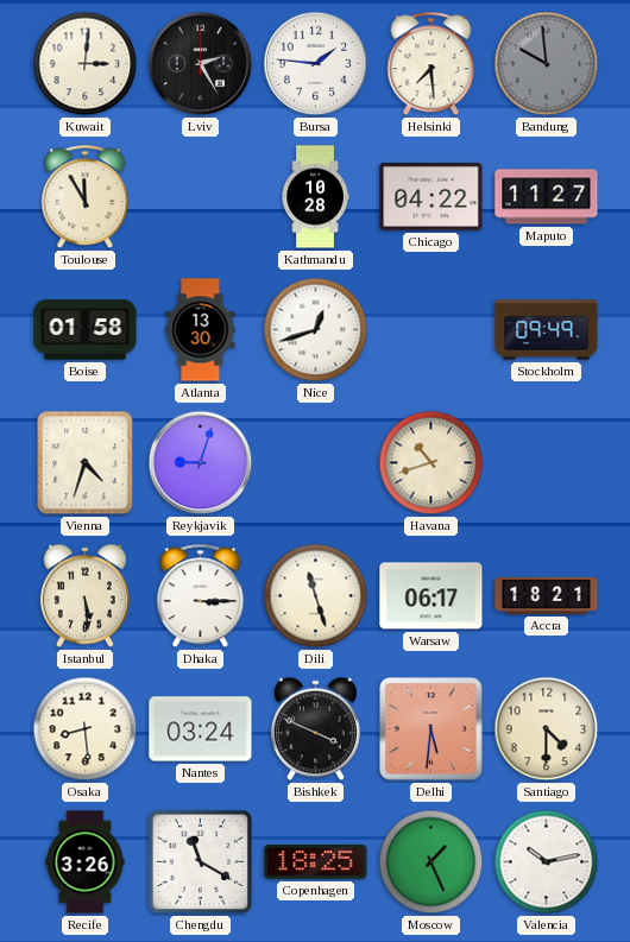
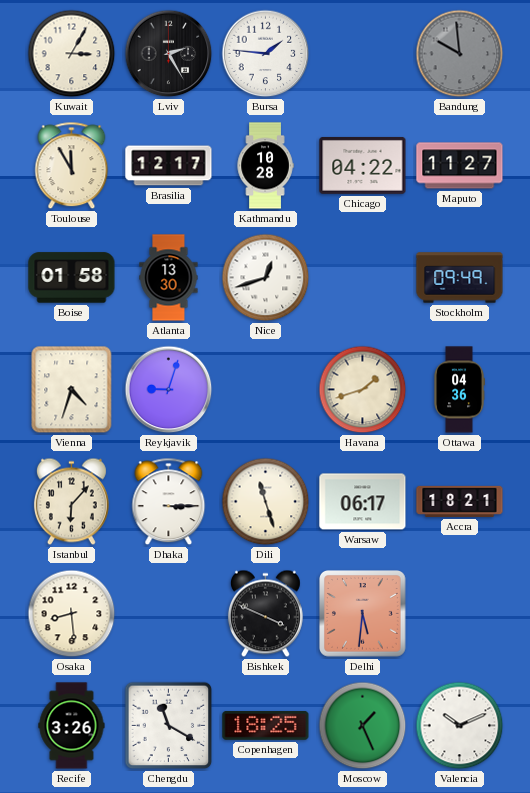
Kuwait: 3:01 -> 3:05 (72, 54)
Helsinki: 7:29 -> none (431, 64)
Brasilia: none -> 12:17 (169, 166)
Havana: 10:42 -> 1:42 (363, 390)
Ottawa: none -> 04:36 (459, 390)
Istanbul: 5:29 -> 6:07 (71, 502)
Nantes: 03:24 -> none (201, 729)
Santiago: 4:30 -> none (547, 729)
Valencia: 10:13 -> 10:11 (460, 726)
